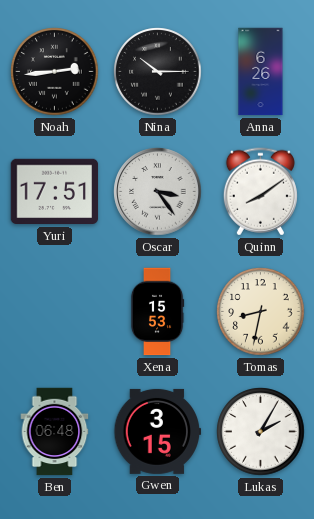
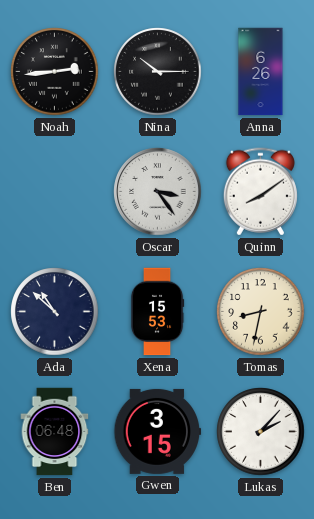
Yuri: 17:51 -> none (55, 192)
Ada: none -> 10:52 (55, 312)
Lukas: 2:05 -> 2:07 (261, 432)
